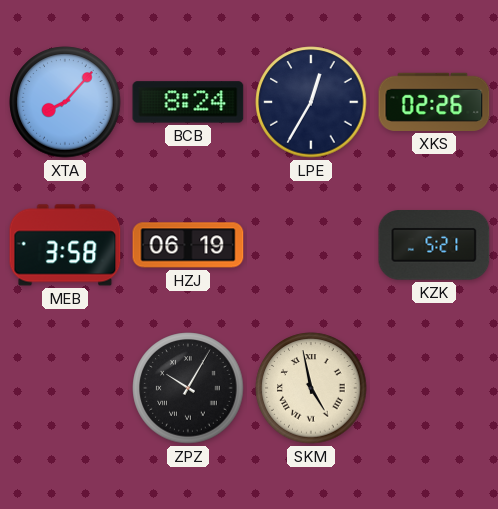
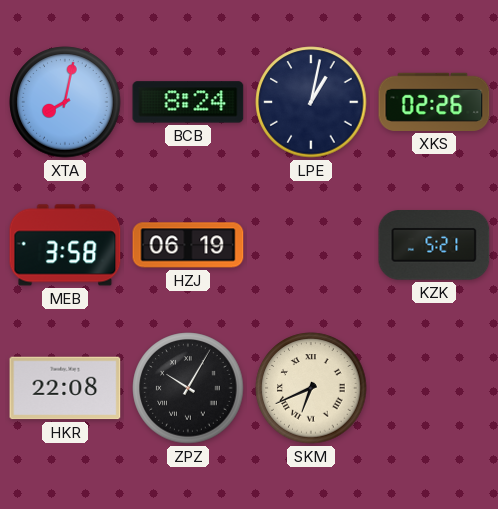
XTA: 8:07 -> 8:02 (65, 102)
LPE: 12:35 -> 1:02 (311, 102)
HKR: none -> 22:08 (65, 388)
SKM: 4:58 -> 6:41 (311, 388)
